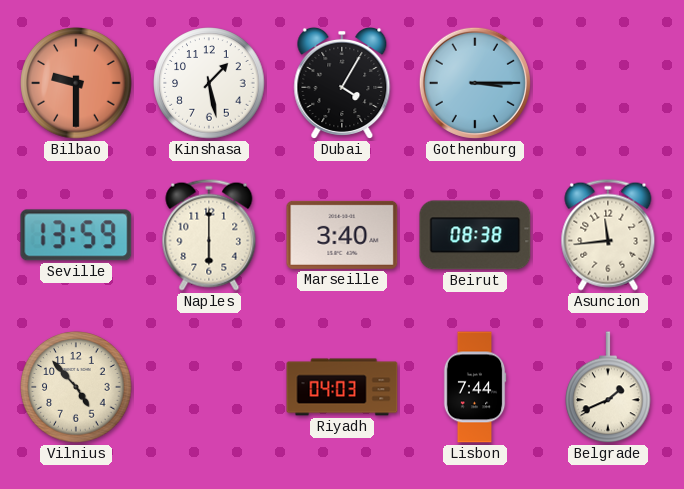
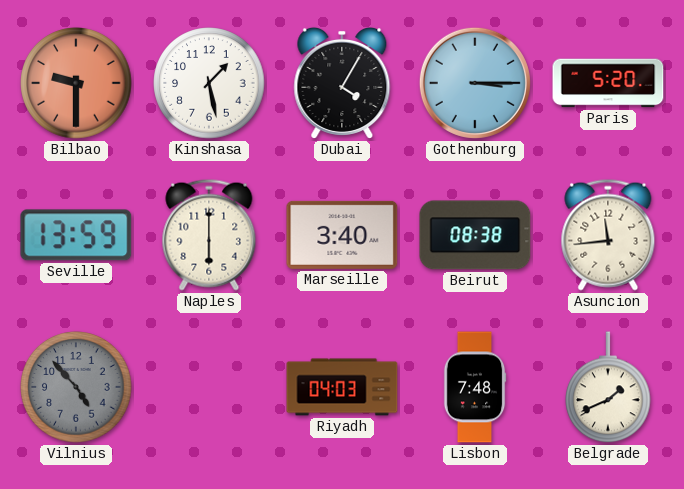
Paris: none -> 5:20 (608, 83)
Vilnius dial: cream -> grey (76, 387)
Lisbon: 7:44 -> 7:48 (475, 387)
